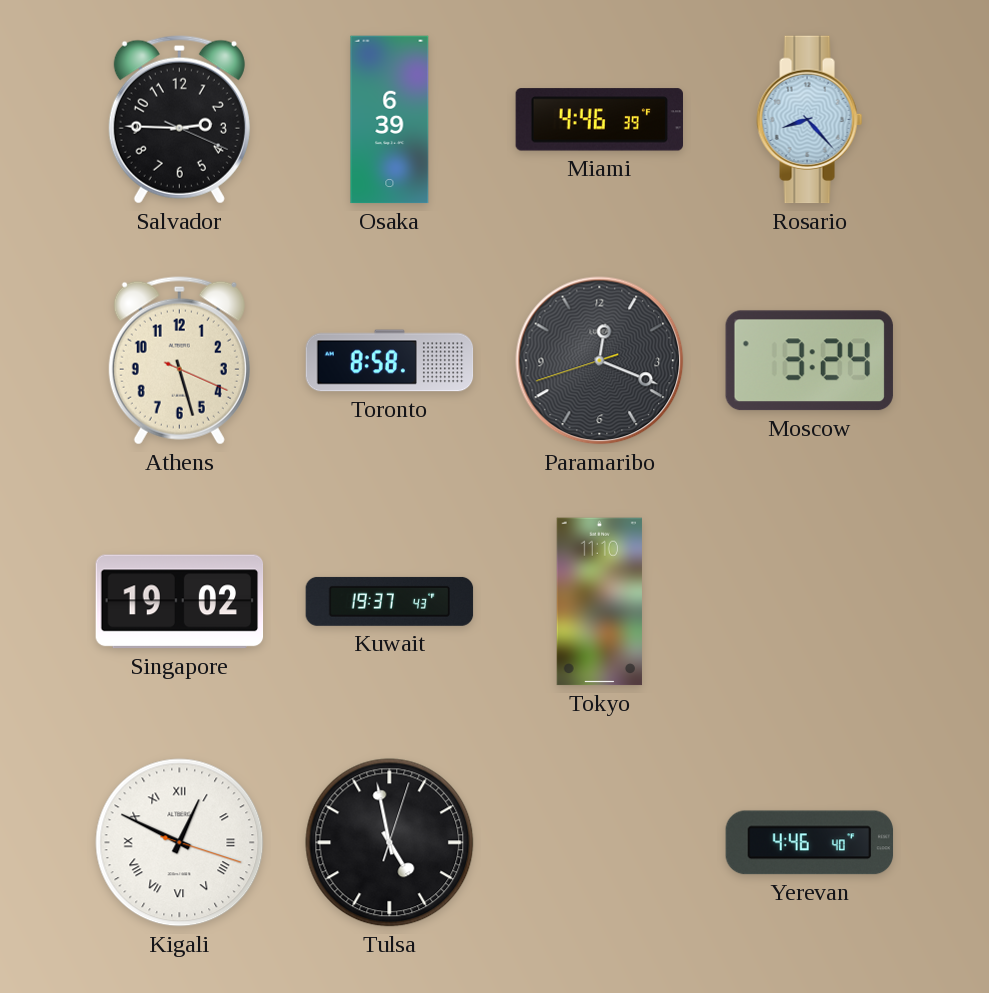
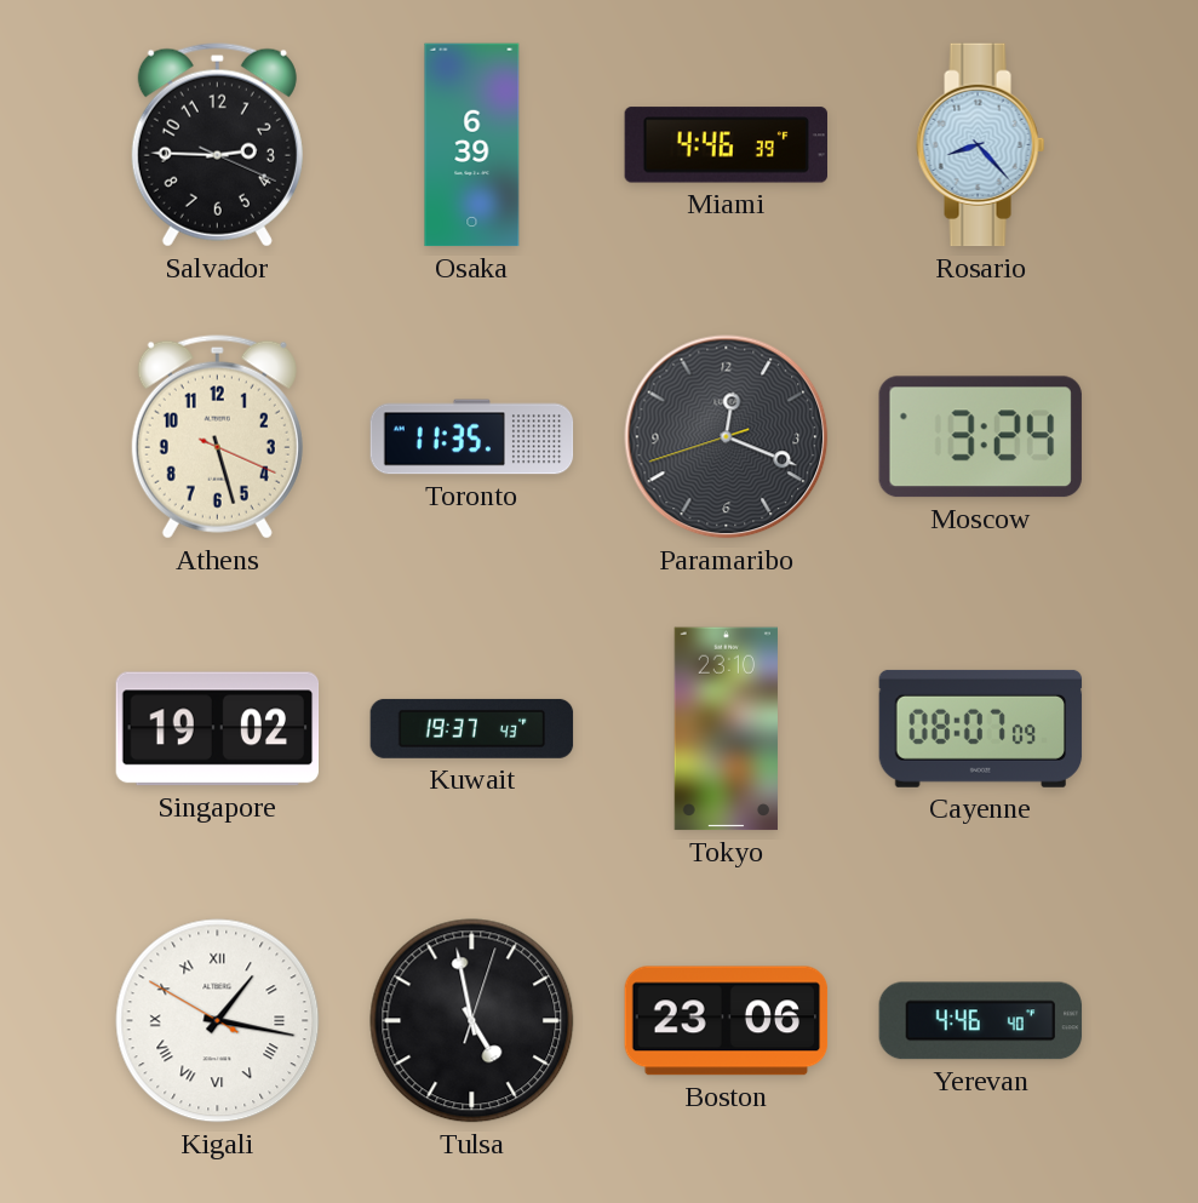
Toronto: 8:58 -> 11:35 (472, 437)
Tokyo: 11:10 -> 23:10 (726, 729)
Cayenne: none -> 08:07 (981, 728)
Kigali: 12:49 -> 1:16 (218, 1021)
Boston: none -> 23:06 (727, 1021)
